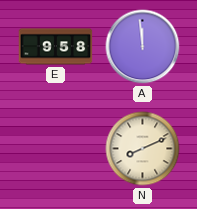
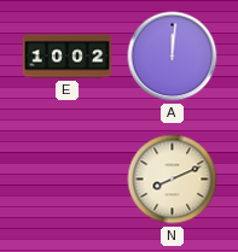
E: 9:58 -> 10:02 (68, 57)
A: 11:59 -> 12:01 (173, 57)
